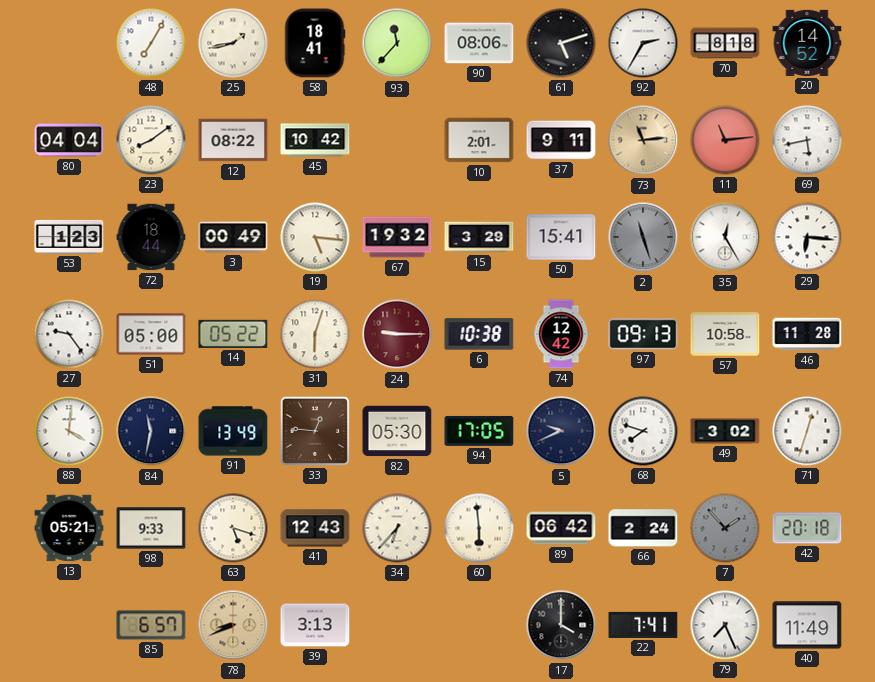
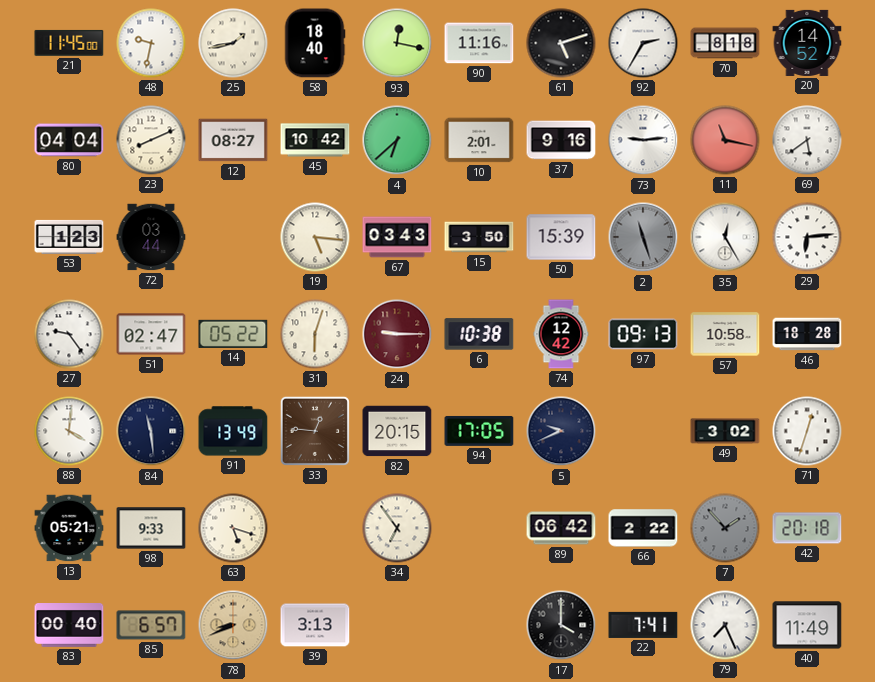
21: none -> 11:45 (69, 43)
48: 7:05 -> 9:32 (151, 43)
58: 18:41 -> 18:40 (315, 43)
93: 11:37 -> 12:17 (397, 43)
90: 08:06 -> 11:16 (479, 43)
23: 8:09 -> 8:11 (151, 140)
12: 08:22 -> 08:27 (233, 140)
4: none -> 6:38 (397, 140)
37: 9:11 -> 9:16 (561, 140)
73: 11:14 -> 9:14 (643, 140)
73 dial: champagne -> white (643, 140)
11: 11:14 -> 11:17 (725, 140)
69: 5:43 -> 5:39 (807, 140)
72: 18:44 -> 03:44 (151, 237)
3: 00:49 -> none (233, 237)
67: 19:32 -> 03:43 (397, 237)
15: 3:29 -> 3:50 (479, 237)
50: 15:41 -> 15:39 (561, 237)
29: 6:16 -> 6:14 (807, 237)
51: 05:00 -> 02:47 (151, 334)
46: 11:28 -> 18:28 (807, 334)
84: 11:32 -> 11:29 (151, 431)
82: 05:30 -> 20:15 (397, 431)
68: 7:48 -> none (643, 431)
41: 12:43 -> none (315, 528)
34: 6:37 -> 6:54 (397, 528)
60: 5:59 -> none (479, 528)
66: 2:24 -> 2:22 (643, 528)
83: none -> 00:40 (69, 626)
